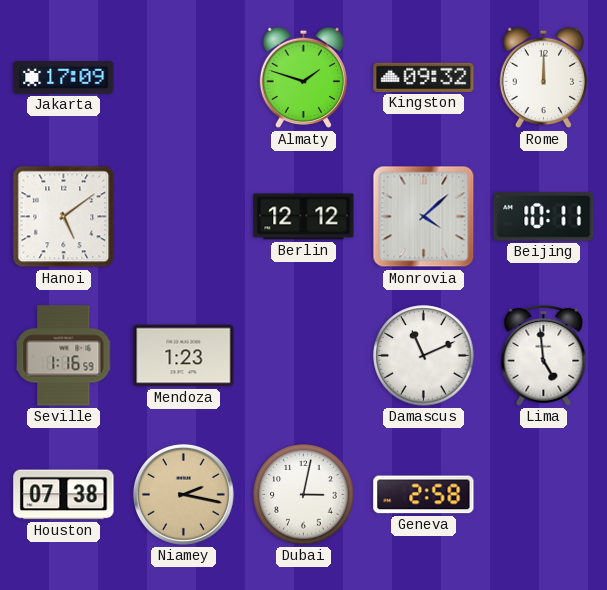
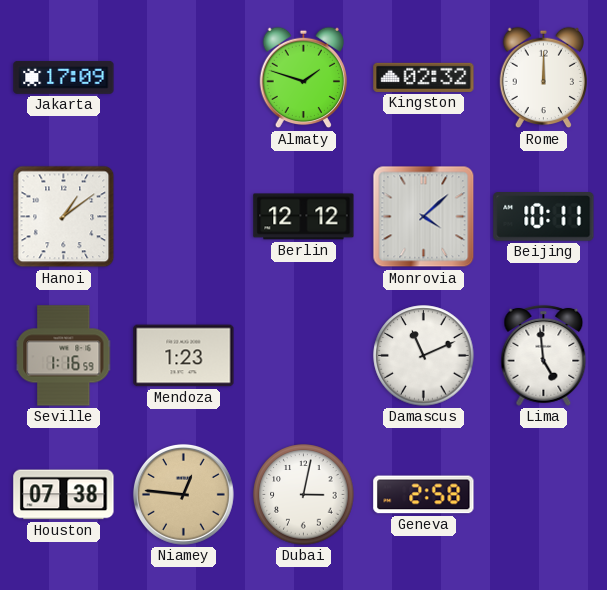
Kingston: 09:32 -> 02:32 (424, 77)
Hanoi: 5:09 -> 1:09 (64, 217)
Niamey: 2:17 -> 12:46 (183, 494)
